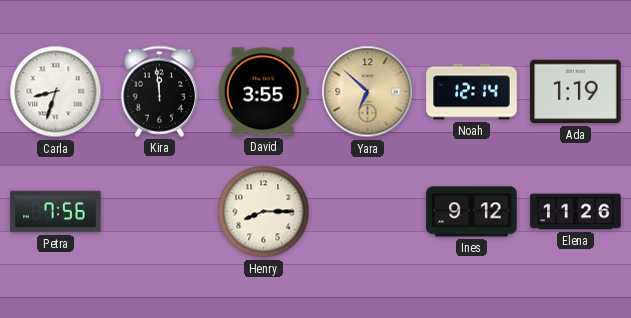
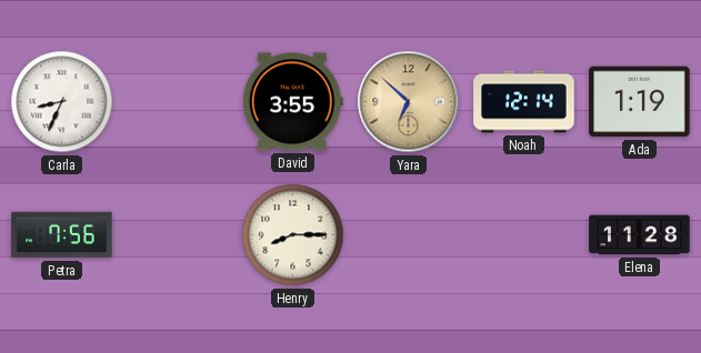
Carla: 8:33 -> 8:34 (62, 102)
Kira: 11:59 -> none (160, 91)
Ines: 9:12 -> none (472, 212)
Elena: 11:26 -> 11:28 (640, 235)
